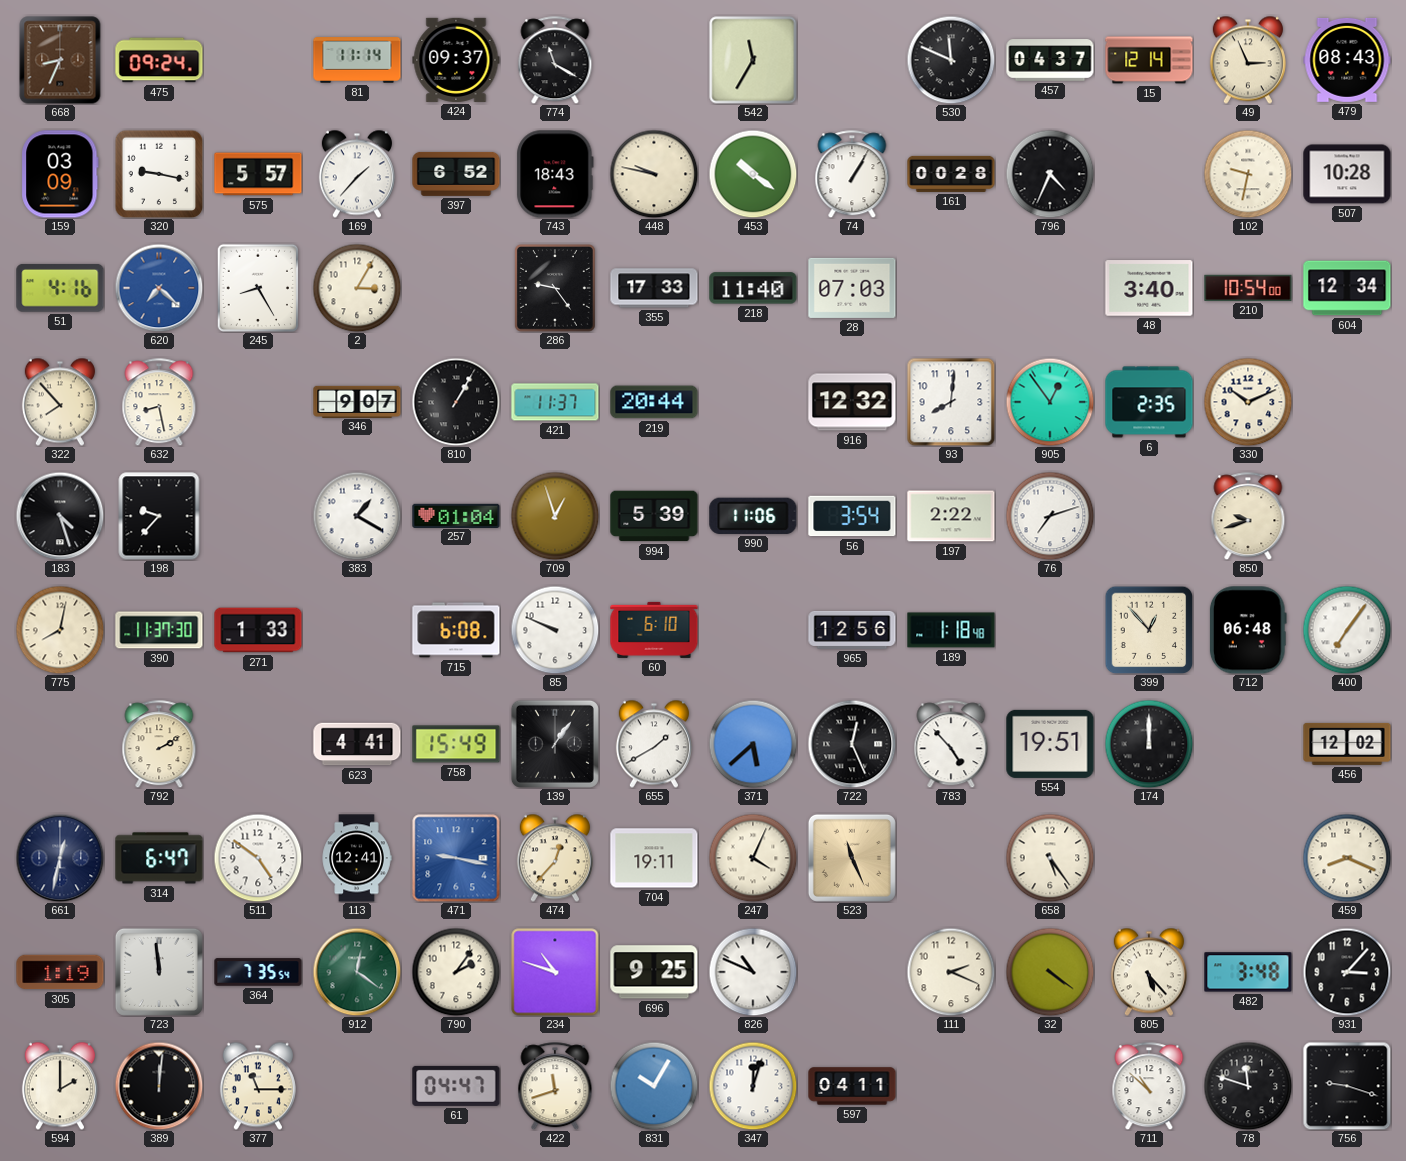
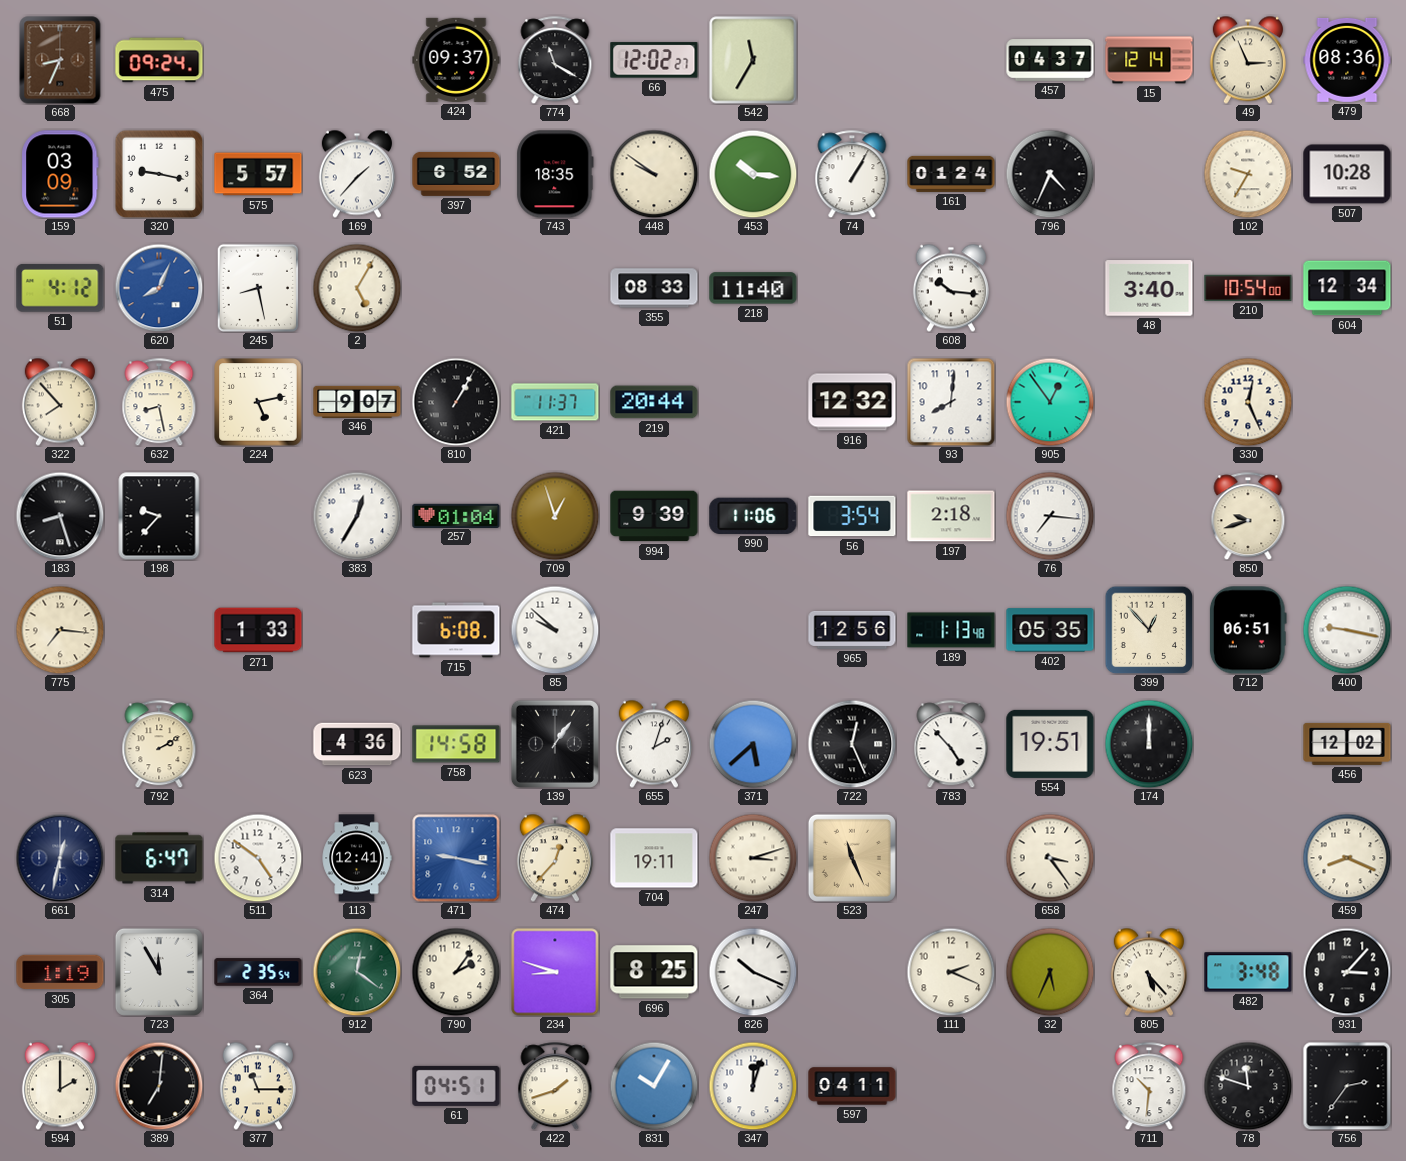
81: 11:14 -> none (357, 60)
66: none -> 12:02 (654, 60)
530: 11:49 -> none (951, 60)
479: 08:43 -> 08:36 (1347, 60)
743: 18:43 -> 18:35 (555, 174)
448: 9:47 -> 9:51 (654, 174)
453: 10:21 -> 10:16 (753, 174)
161: 00:28 -> 01:24 (951, 174)
102: 9:32 -> 9:35 (1248, 174)
51: 4:16 -> 4:12 (60, 288)
620: 7:22 -> 8:04 (159, 288)
245: 8:25 -> 8:28 (257, 288)
2: 3:05 -> 5:05 (357, 288)
286: 9:24 -> none (555, 288)
355: 17:33 -> 08:33 (654, 288)
28: 07:03 -> none (852, 288)
608: none -> 10:16 (951, 288)
224: none -> 5:13 (258, 402)
6: 2:35 -> none (1149, 402)
330: 10:11 -> 12:26 (1248, 402)
183: 4:27 -> 8:27 (60, 516)
383: 1:20 -> 12:35 (357, 516)
994: 5:39 -> 9:39 (654, 516)
197: 2:22 -> 2:18 (951, 516)
76: 7:12 -> 7:16 (1050, 516)
775: 8:02 -> 7:16 (60, 630)
390: 11:37 -> none (159, 630)
85: 9:49 -> 9:52 (555, 630)
60: 6:10 -> none (654, 630)
189: 1:18 -> 1:13 (951, 630)
402: none -> 05:35 (1050, 630)
712: 06:48 -> 06:51 (1248, 630)
400: 7:06 -> 9:17 (1347, 630)
623: 4:41 -> 4:36 (357, 744)
758: 15:49 -> 14:58 (456, 744)
655: 1:40 -> 2:03 (654, 744)
247: 4:04 -> 3:12 (753, 858)
658: 5:24 -> 3:24 (1050, 858)
723: 11:59 -> 11:55 (159, 972)
364: 7:35 -> 2:35 (258, 972)
234: 10:48 -> 8:48 (555, 972)
696: 9:25 -> 8:25 (654, 972)
826: 10:49 -> 10:19 (753, 972)
32: 4:21 -> 5:34 (1050, 972)
389: 12:01 -> 7:01 (159, 1086)
61: 04:47 -> 04:51 (456, 1086)
422: 11:42 -> 1:42 (555, 1086)
711: 10:52 -> 10:31 (1149, 1086)
756: 9:18 -> 2:36 (1347, 1086)
